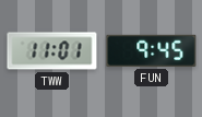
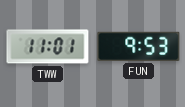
FUN: 9:45 -> 9:53 (139, 46)
